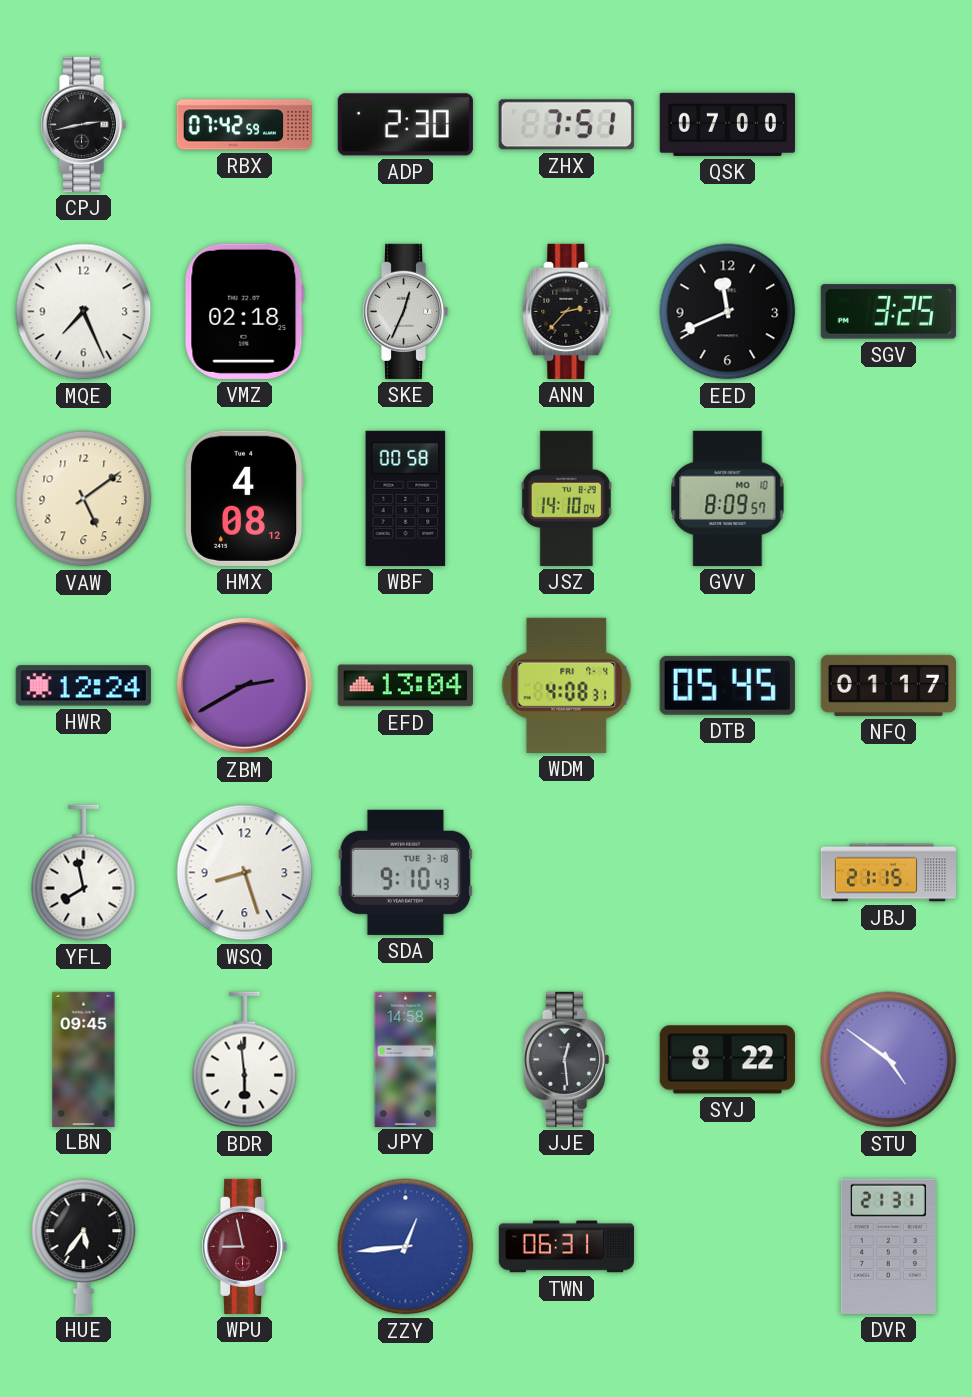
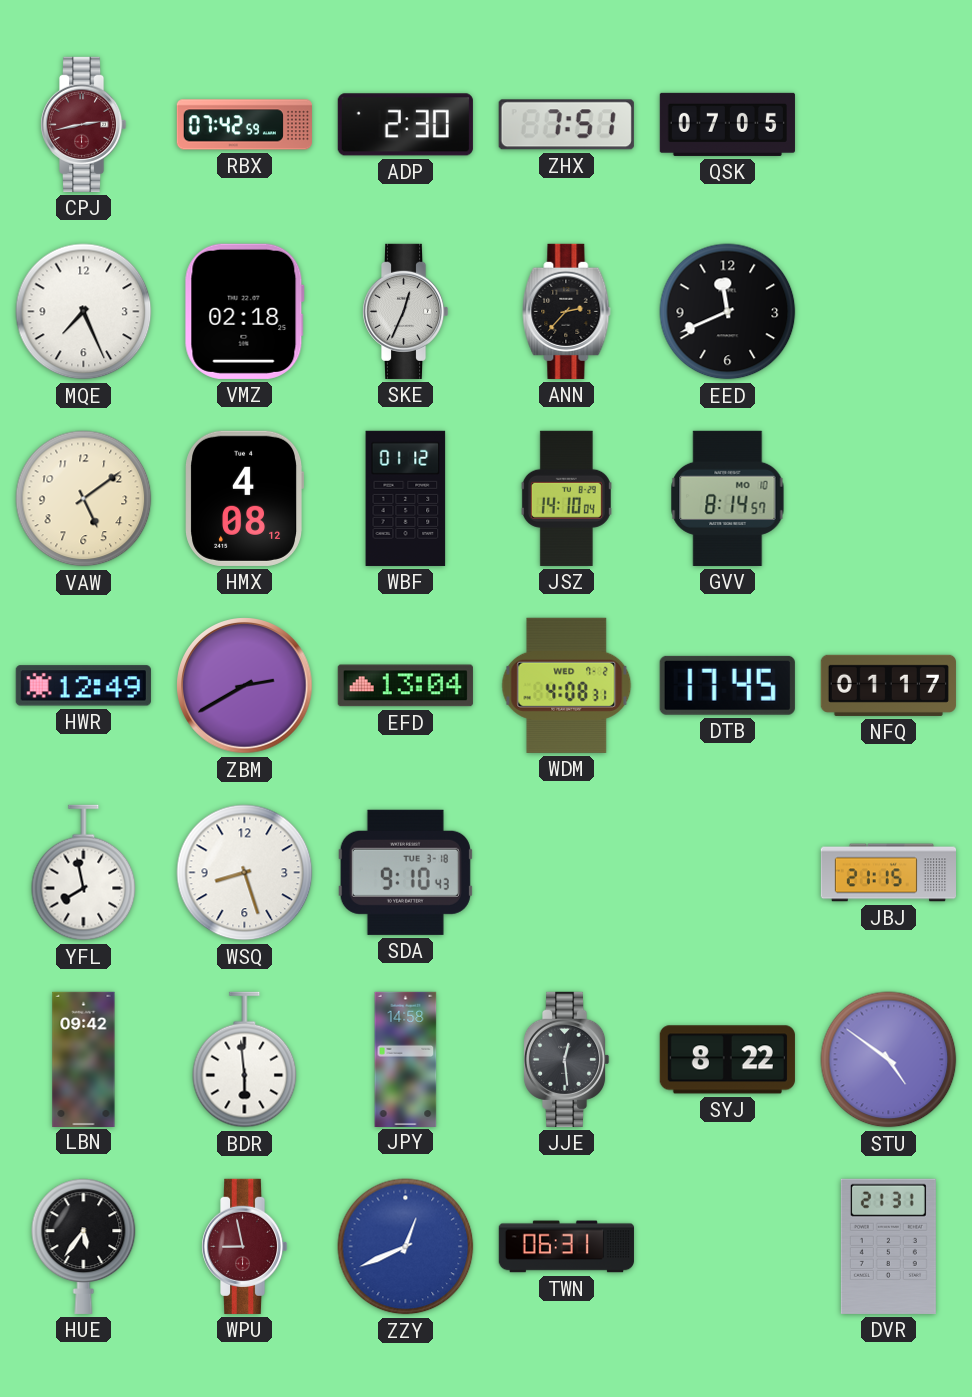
CPJ dial: black -> burgundy (83, 124)
QSK: 07:00 -> 07:05 (727, 124)
SGV: 3:25 -> none (888, 312)
WBF: 00:58 -> 01:12 (406, 498)
GVV: 8:09 -> 8:14 (728, 498)
HWR: 12:24 -> 12:49 (83, 686)
WDM date: FRI 7-4 -> WED 7-2 (567, 685)
DTB: 05:45 -> 17:45 (727, 685)
LBN: 09:45 -> 09:42 (84, 1059)
ZZY: 12:44 -> 12:41 (406, 1247)
